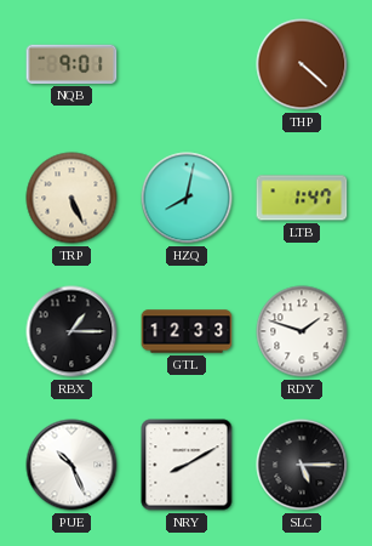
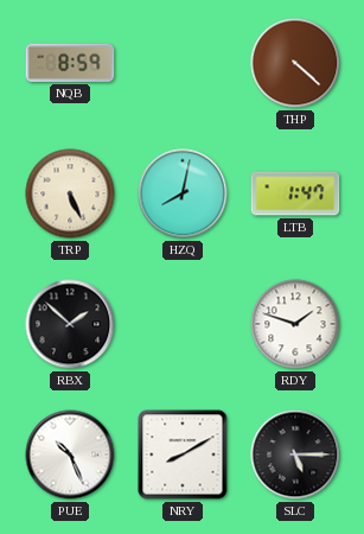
NQB: 9:01 -> 8:59 (70, 63)
RBX: 1:15 -> 1:52 (70, 324)
GTL: 12:33 -> none (187, 331)
